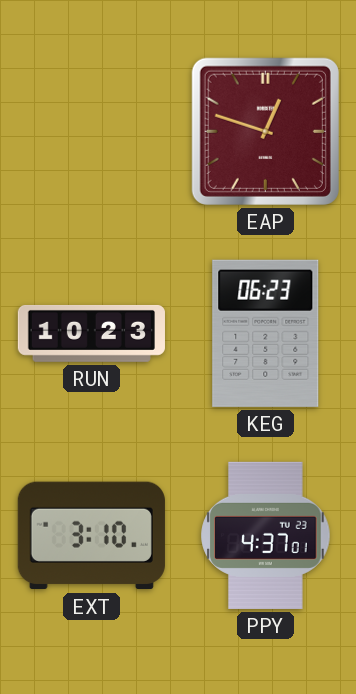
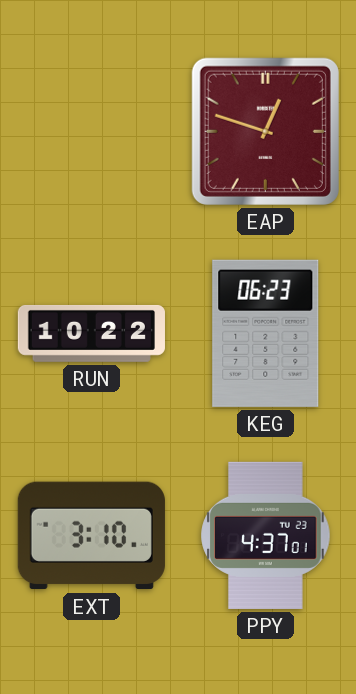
RUN: 10:23 -> 10:22 (91, 333)
